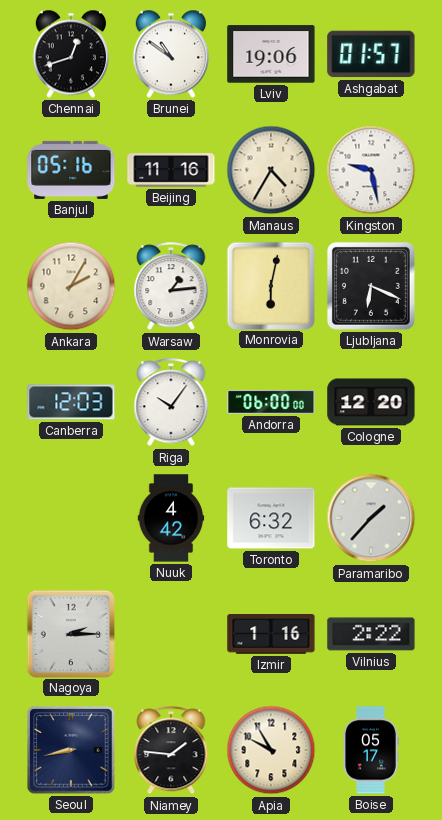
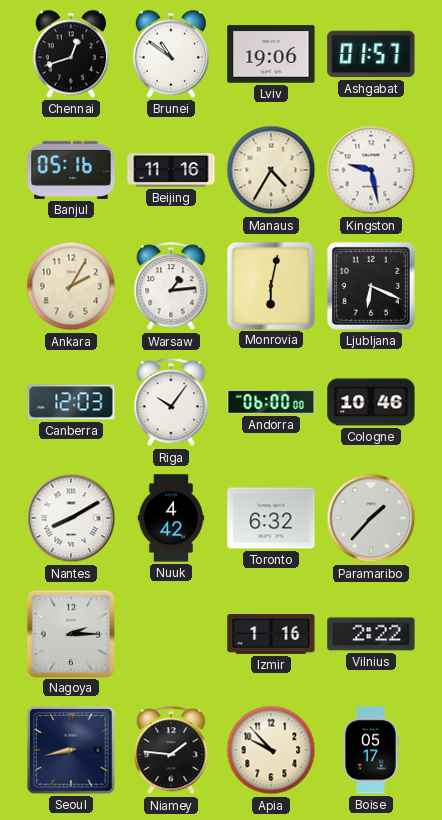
Cologne: 12:20 -> 10:46 (371, 402)
Nantes: none -> 8:10 (71, 518)
Apia: 9:55 -> 9:53 (271, 750)
